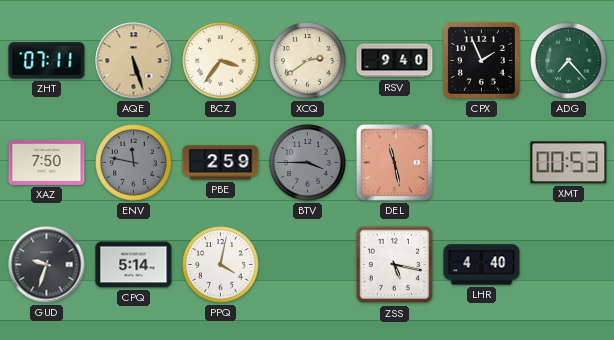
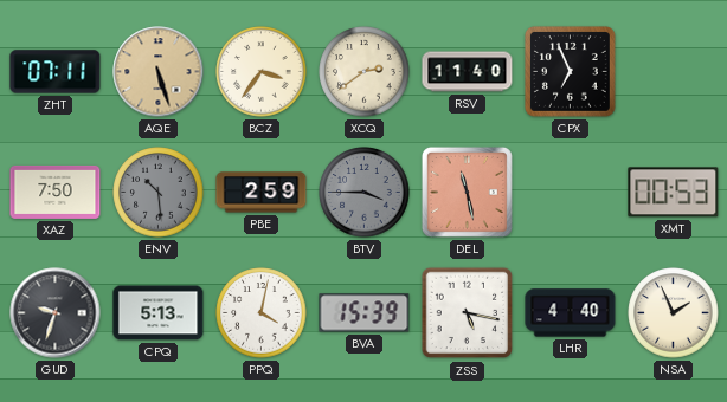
RSV: 9:40 -> 11:40 (468, 72)
CPX: 1:56 -> 6:56 (570, 71)
ADG: 7:23 -> none (569, 61)
ENV: 11:47 -> 10:29 (159, 193)
CPQ: 5:14 -> 5:13 (159, 313)
BVA: none -> 15:39 (365, 313)
NSA: none -> 1:56 (674, 313)
